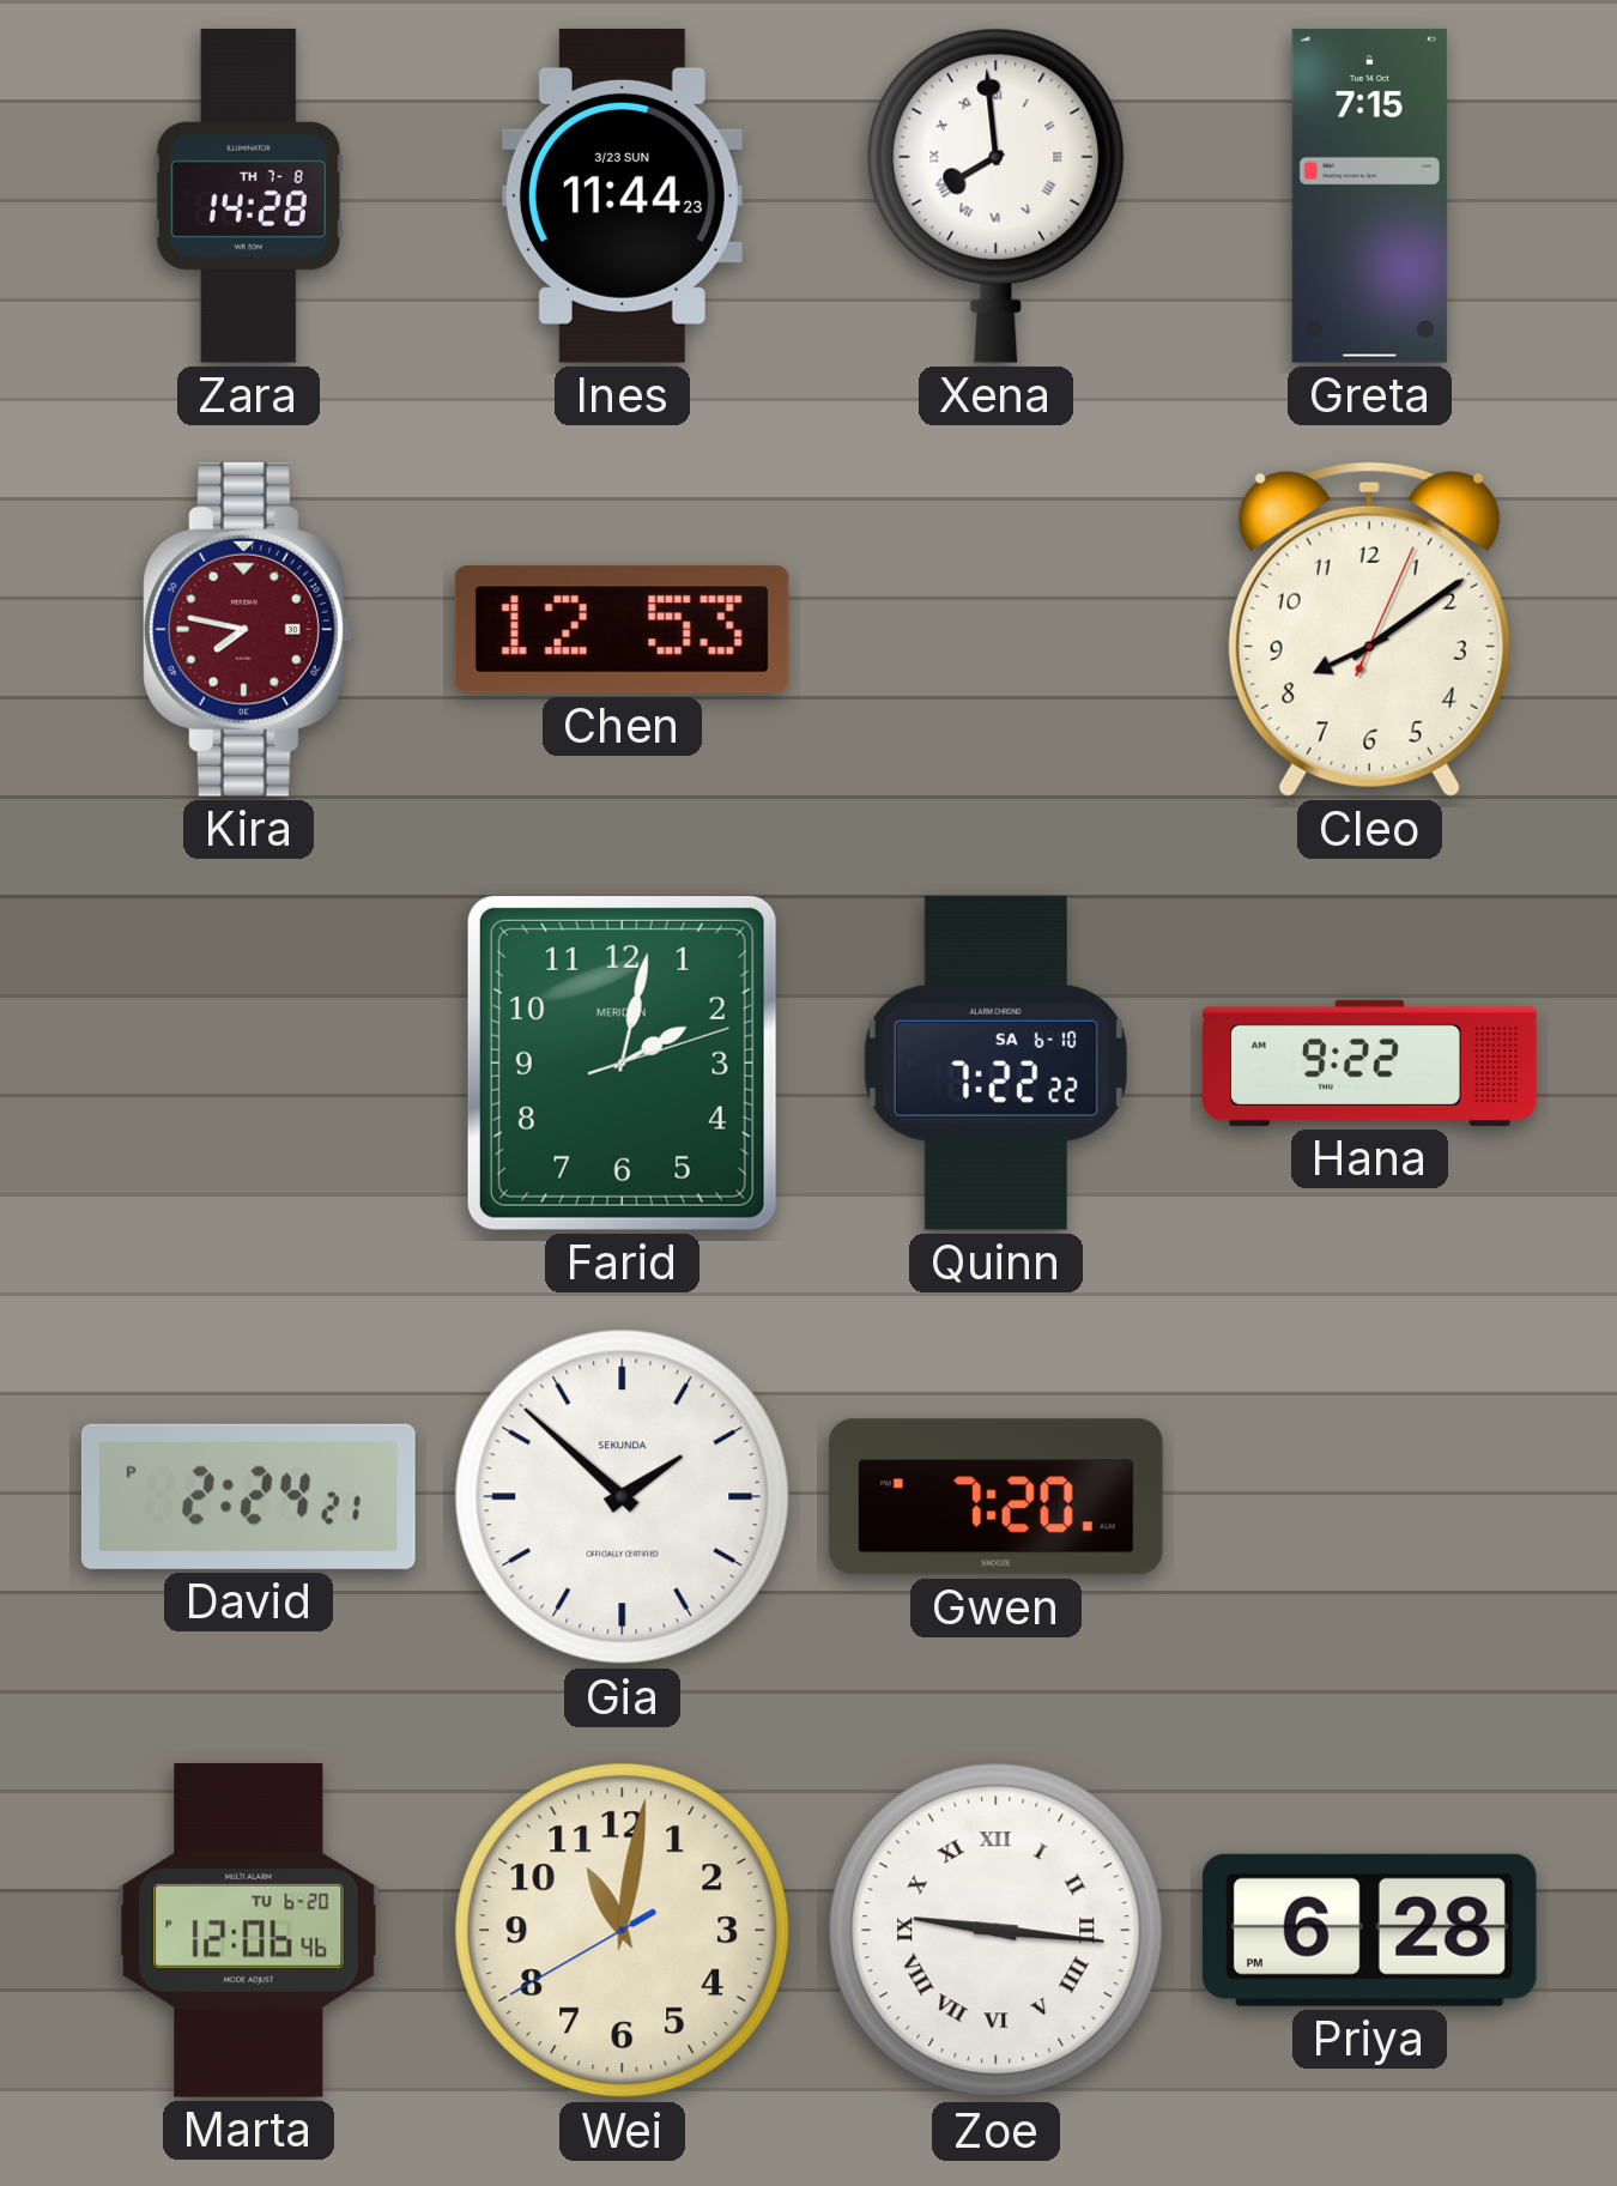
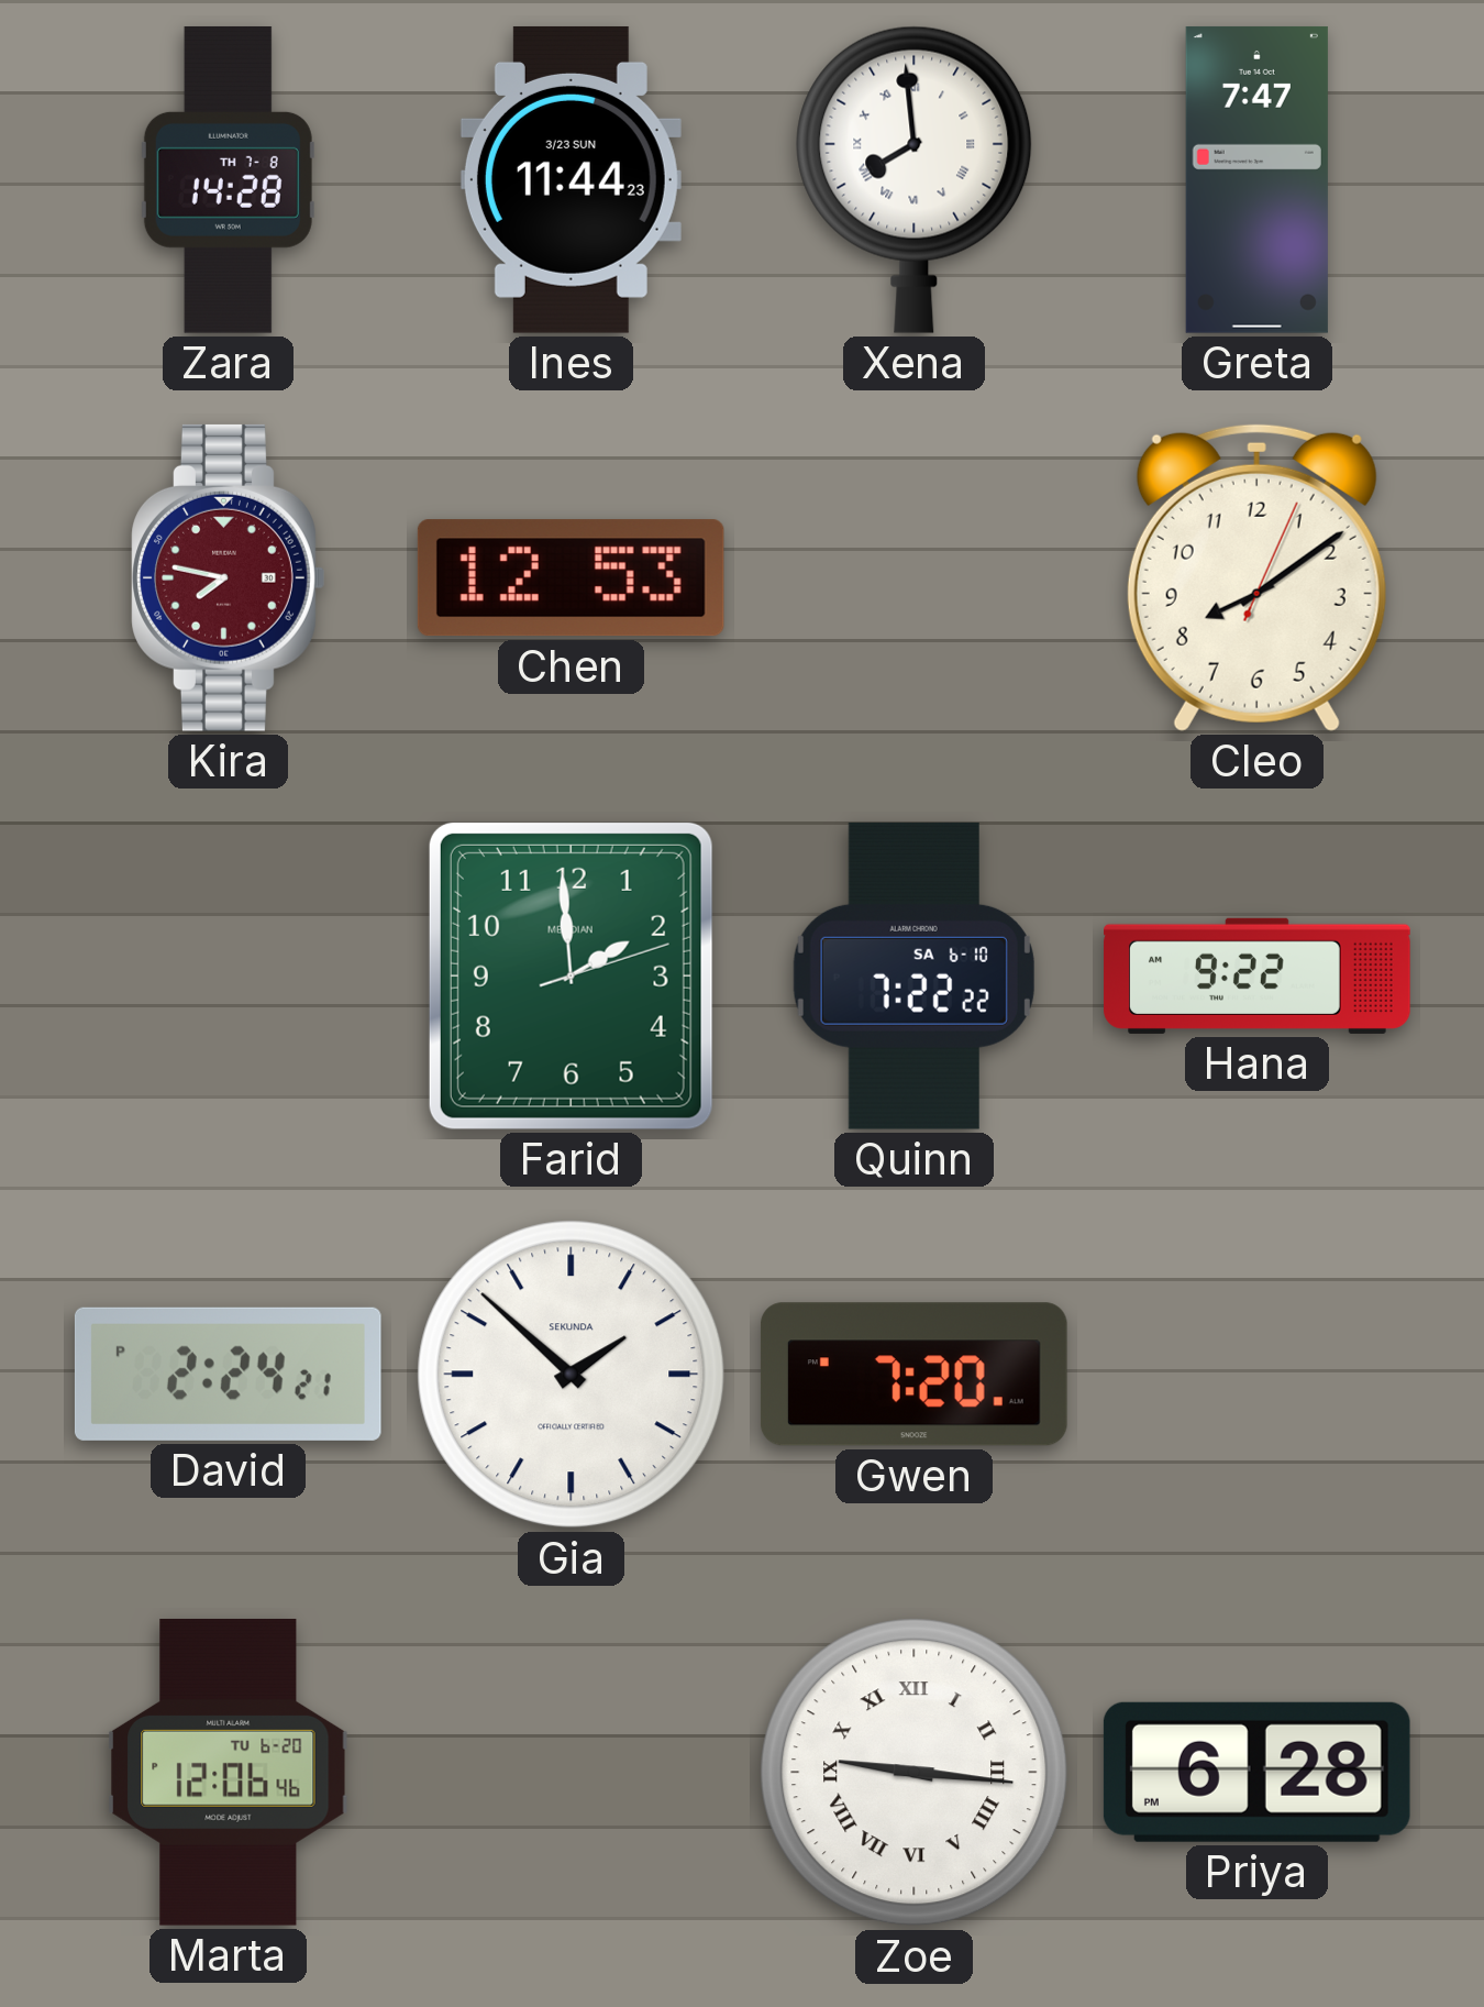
Greta: 7:15 -> 7:47 (1256, 179)
Farid: 2:02 -> 1:59 (571, 975)
Wei: 11:01 -> none (623, 1931)
